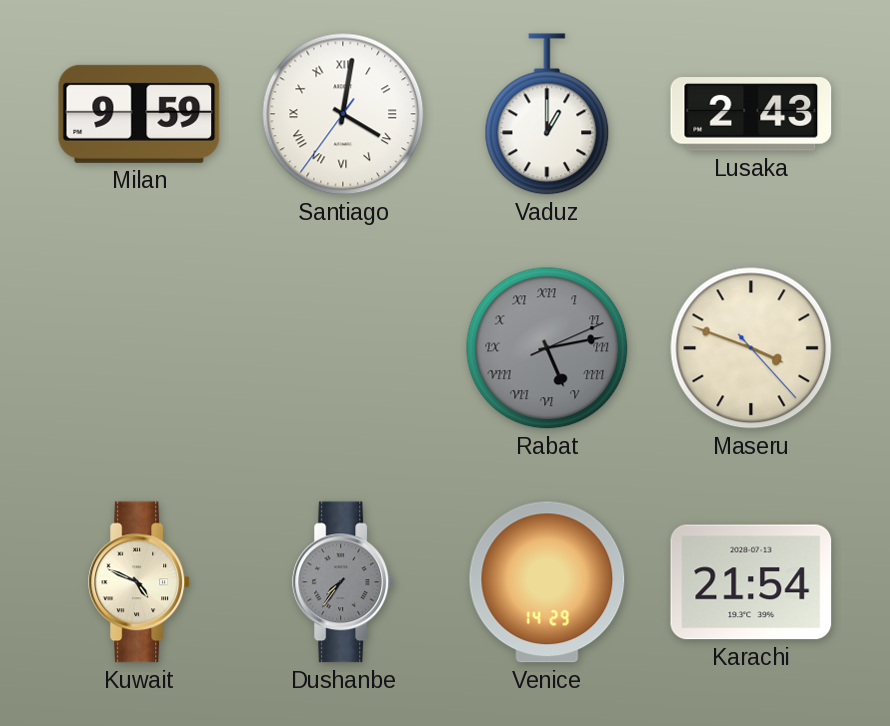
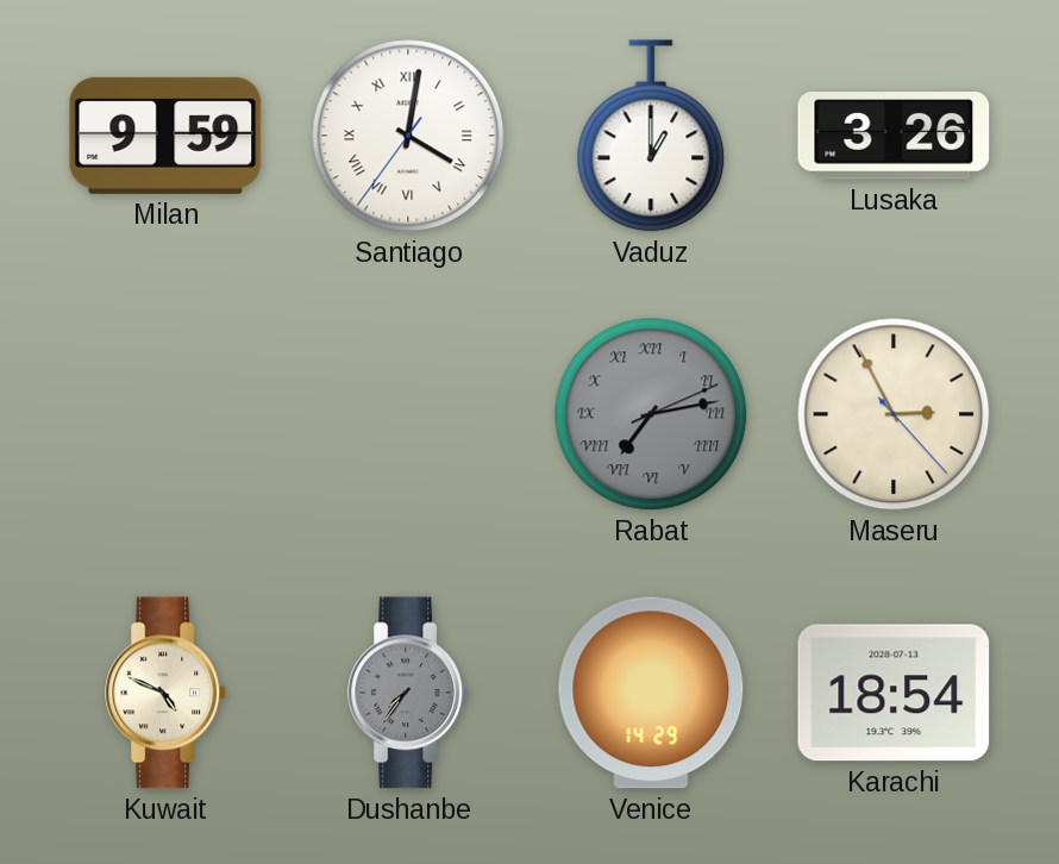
Lusaka: 2:43 -> 3:26 (894, 136)
Rabat: 5:13 -> 7:13 (651, 414)
Maseru: 3:48 -> 2:55 (894, 414)
Karachi: 21:54 -> 18:54 (894, 693)
